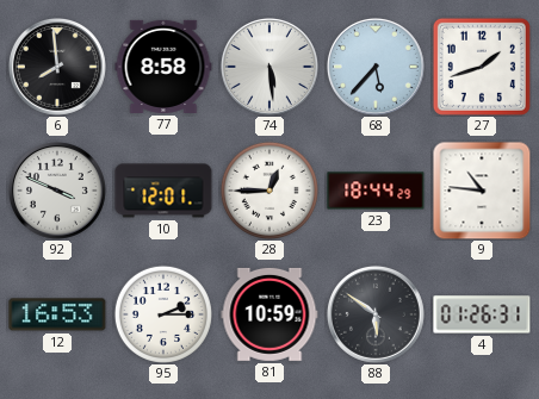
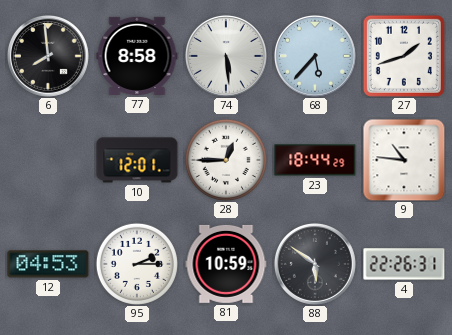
92: 3:49 -> none (57, 191)
12: 16:53 -> 04:53 (48, 264)
4: 01:26 -> 22:26 (404, 264)
